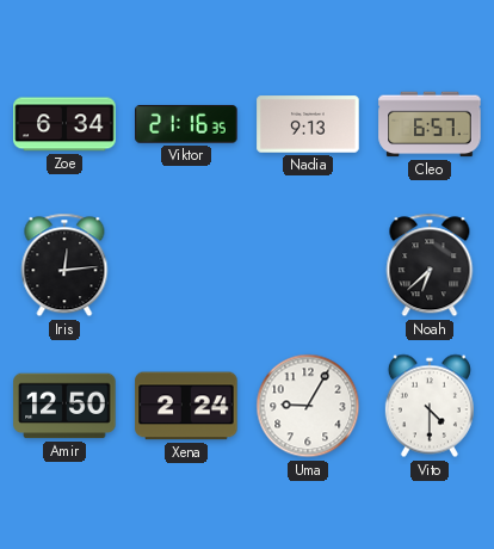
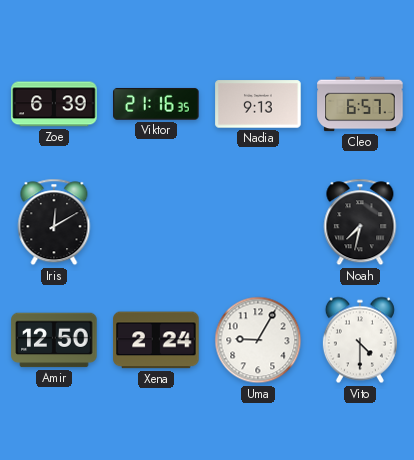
Zoe: 6:34 -> 6:39 (54, 104)
Iris: 12:14 -> 12:10 (54, 222)
Noah: 6:38 -> 7:32 (360, 222)
